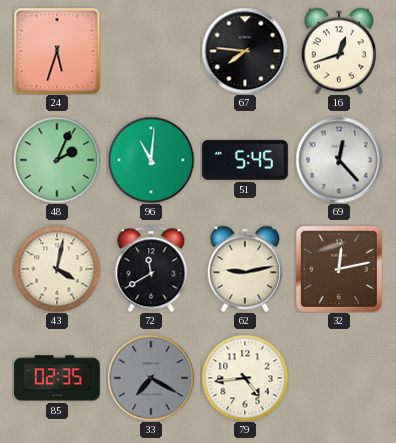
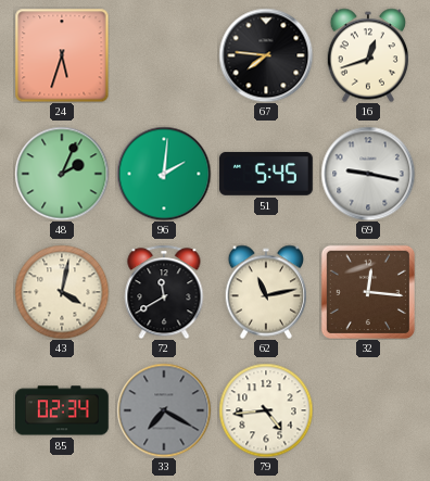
96: 11:01 -> 2:01 (164, 174)
69: 12:23 -> 9:17 (368, 174)
62: 9:13 -> 11:13 (266, 292)
32: 12:13 -> 12:16 (368, 292)
85: 02:35 -> 02:34 (63, 410)
